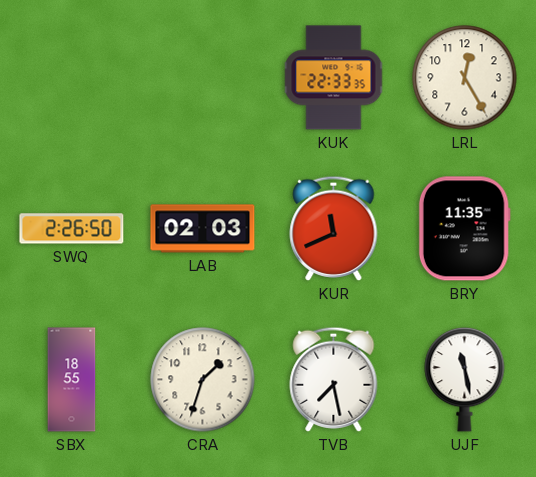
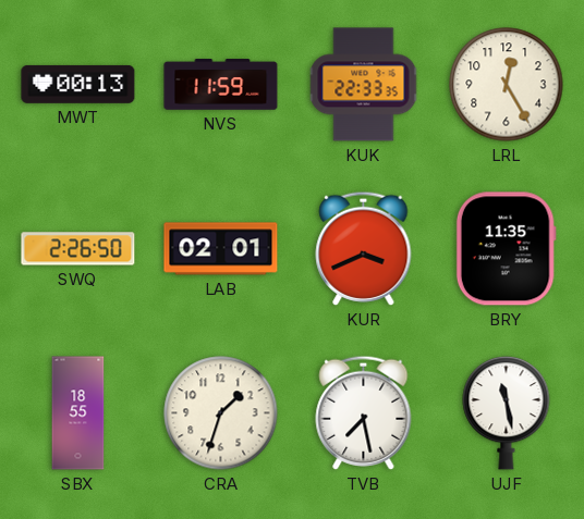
MWT: none -> 00:13 (78, 84)
NVS: none -> 11:59 (221, 85)
LAB: 02:03 -> 02:01 (221, 249)
KUR: 11:41 -> 3:41 (364, 248)
